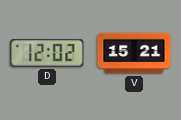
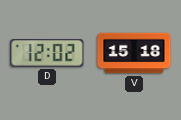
V: 15:21 -> 15:18 (134, 53)
